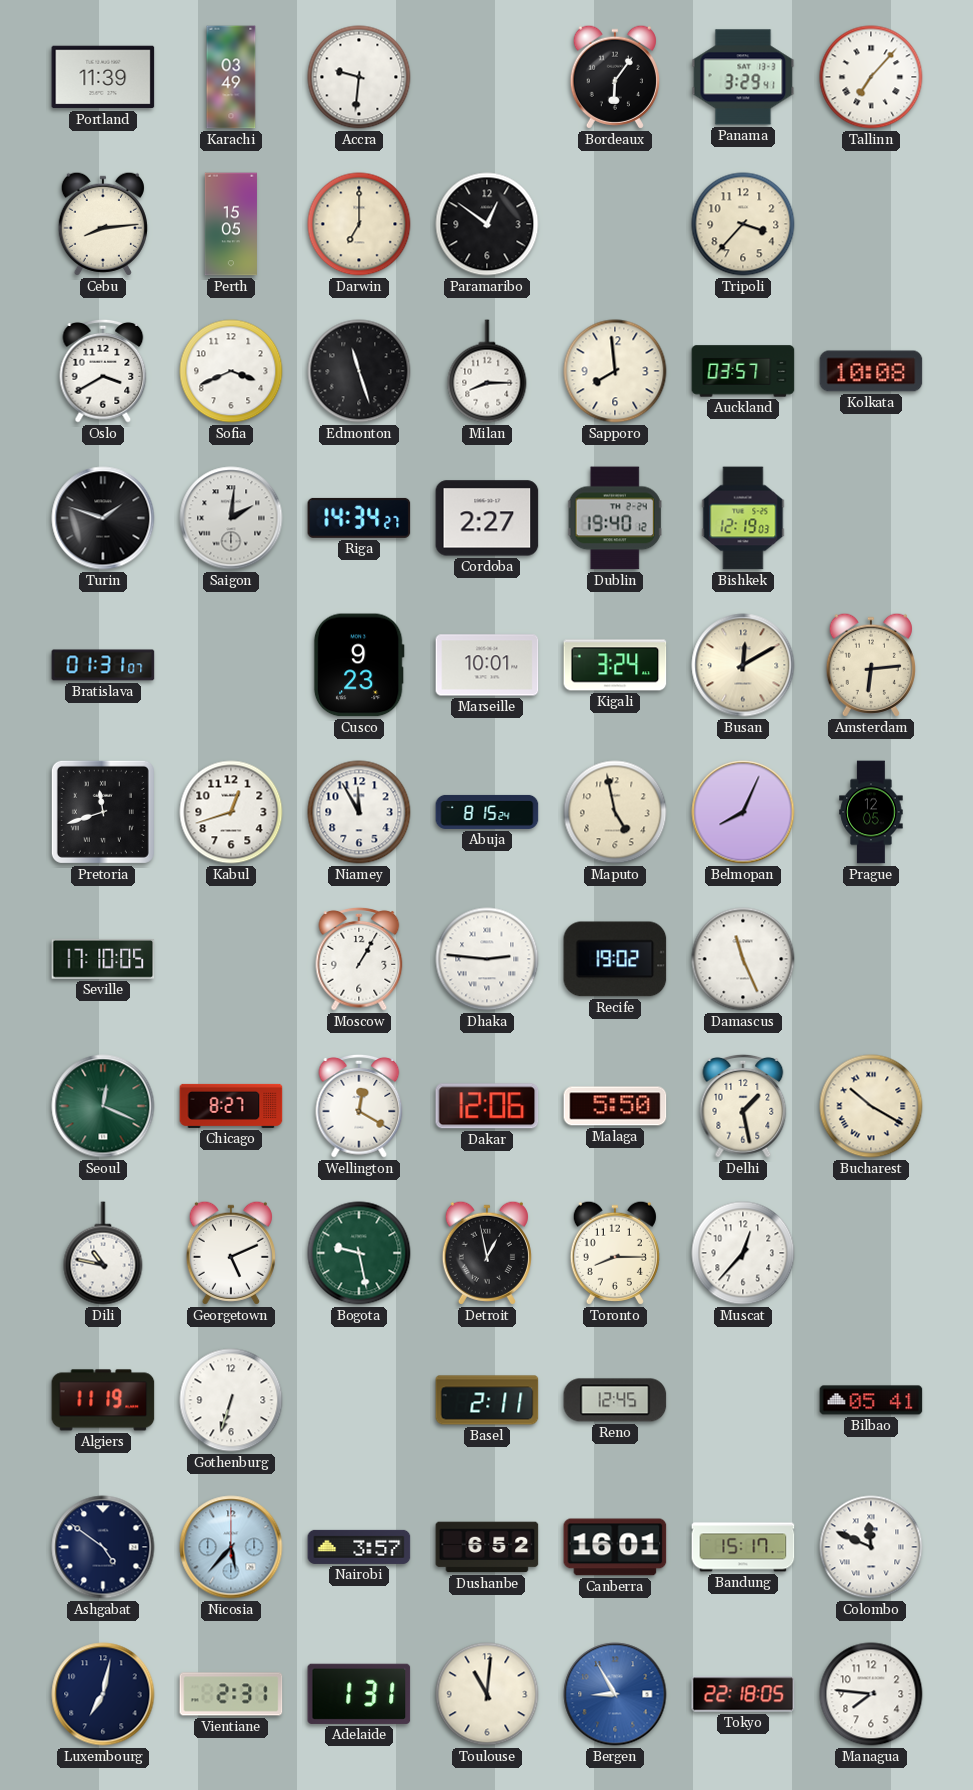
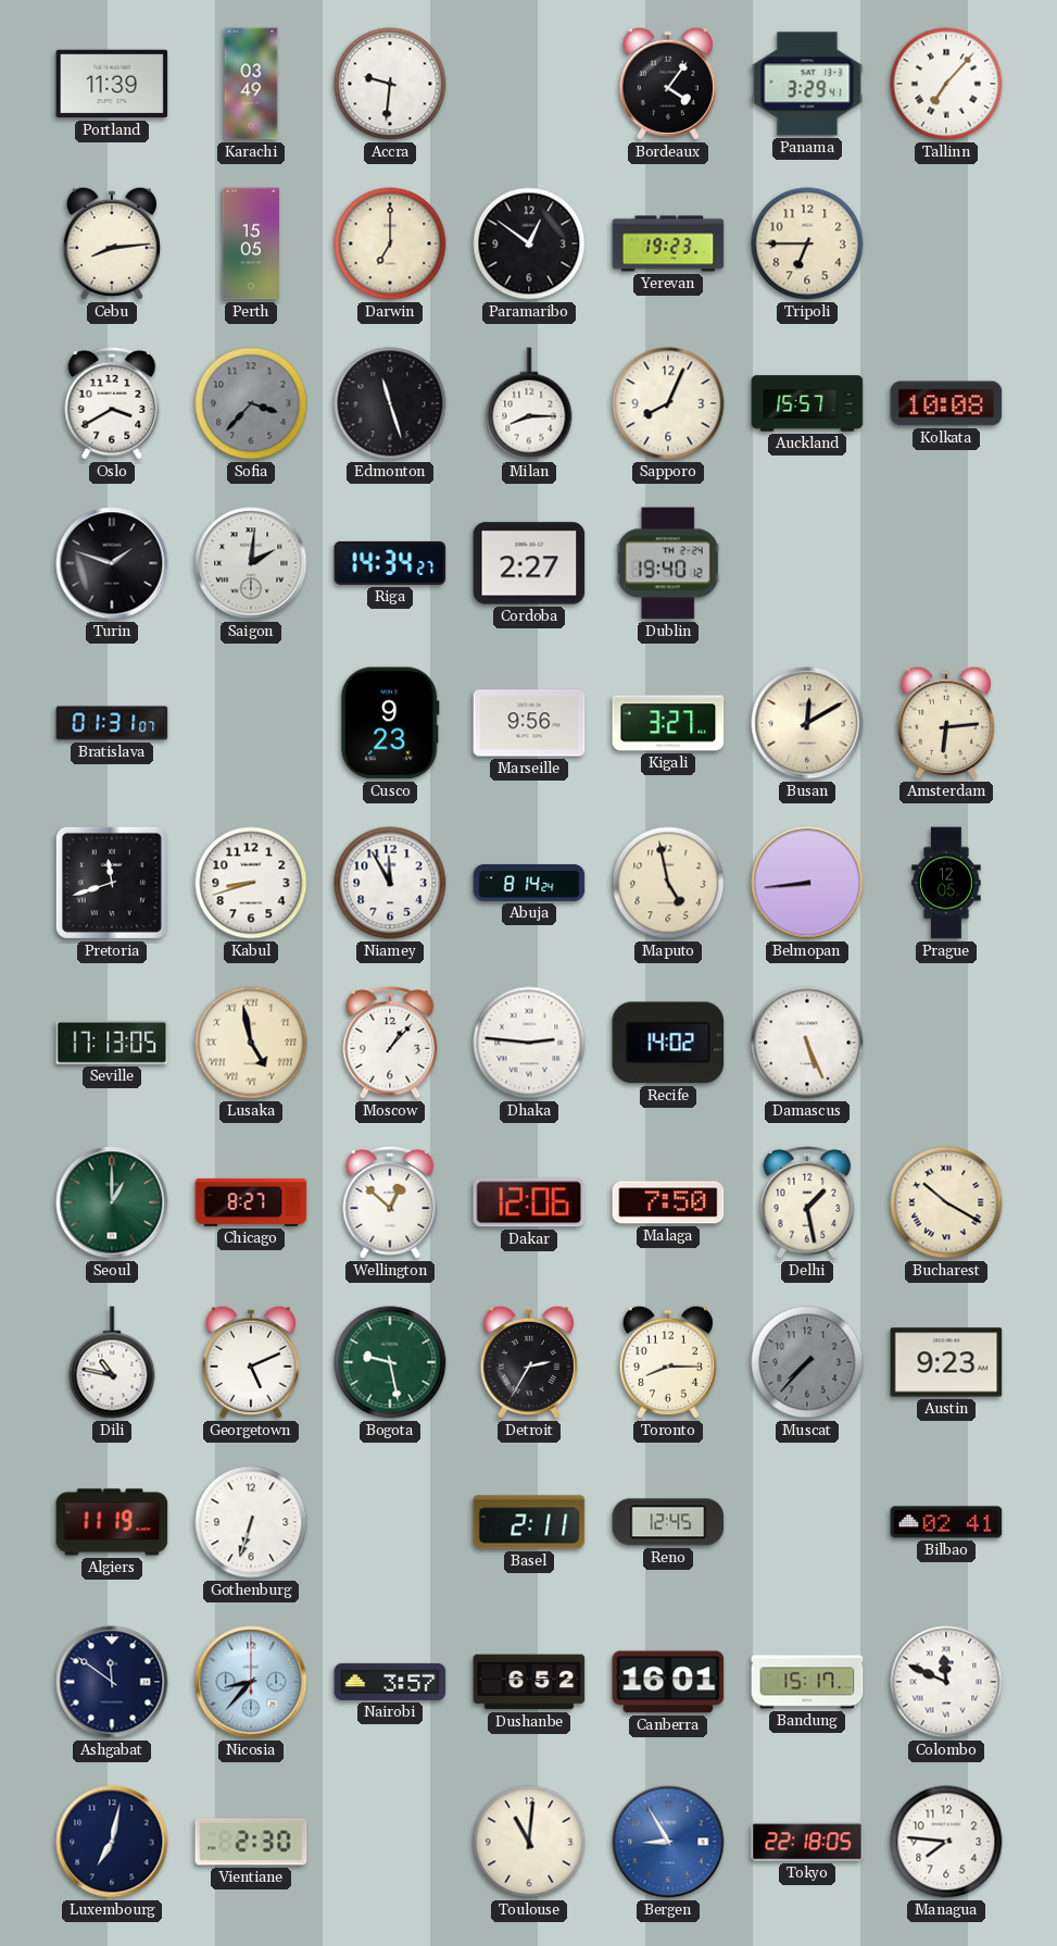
Bordeaux: 6:06 -> 4:06 (668, 84)
Yerevan: none -> 19:23 (668, 244)
Tripoli: 3:37 -> 6:45 (807, 244)
Sofia: 3:41 -> 3:37 (251, 403)
Sofia dial: white -> grey (251, 403)
Sapporo: 7:59 -> 8:04 (668, 403)
Auckland: 03:57 -> 15:57 (807, 403)
Bishkek: 12:19 -> none (743, 518)
Marseille: 10:01 -> 9:56 (529, 723)
Kigali: 3:24 -> 3:27 (668, 723)
Kabul: 12:42 -> 8:42 (251, 883)
Abuja: 8:15 -> 8:14 (529, 883)
Belmopan: 8:04 -> 8:44 (807, 883)
Seville: 17:10 -> 17:13 (112, 1043)
Lusaka: none -> 4:58 (251, 1043)
Moscow: 1:05 -> 1:07 (390, 1043)
Recife: 19:02 -> 14:02 (668, 1043)
Damascus: 11:26 -> 5:26 (807, 1043)
Seoul: 12:19 -> 1:00 (112, 1202)
Wellington: 12:20 -> 12:52 (390, 1202)
Malaga: 5:50 -> 7:50 (668, 1202)
Detroit: 12:58 -> 2:35 (529, 1362)
Muscat: 12:37 -> 7:37 (807, 1362)
Muscat dial: white -> grey (807, 1362)
Austin: none -> 9:23 (946, 1362)
Bilbao: 05:41 -> 02:41 (946, 1522)
Ashgabat: 4:51 -> 11:51 (112, 1682)
Nicosia: 5:37 -> 8:37 (251, 1682)
Vientiane: 2:31 -> 2:30 (251, 1842)
Adelaide: 1:31 -> none (359, 1694)
